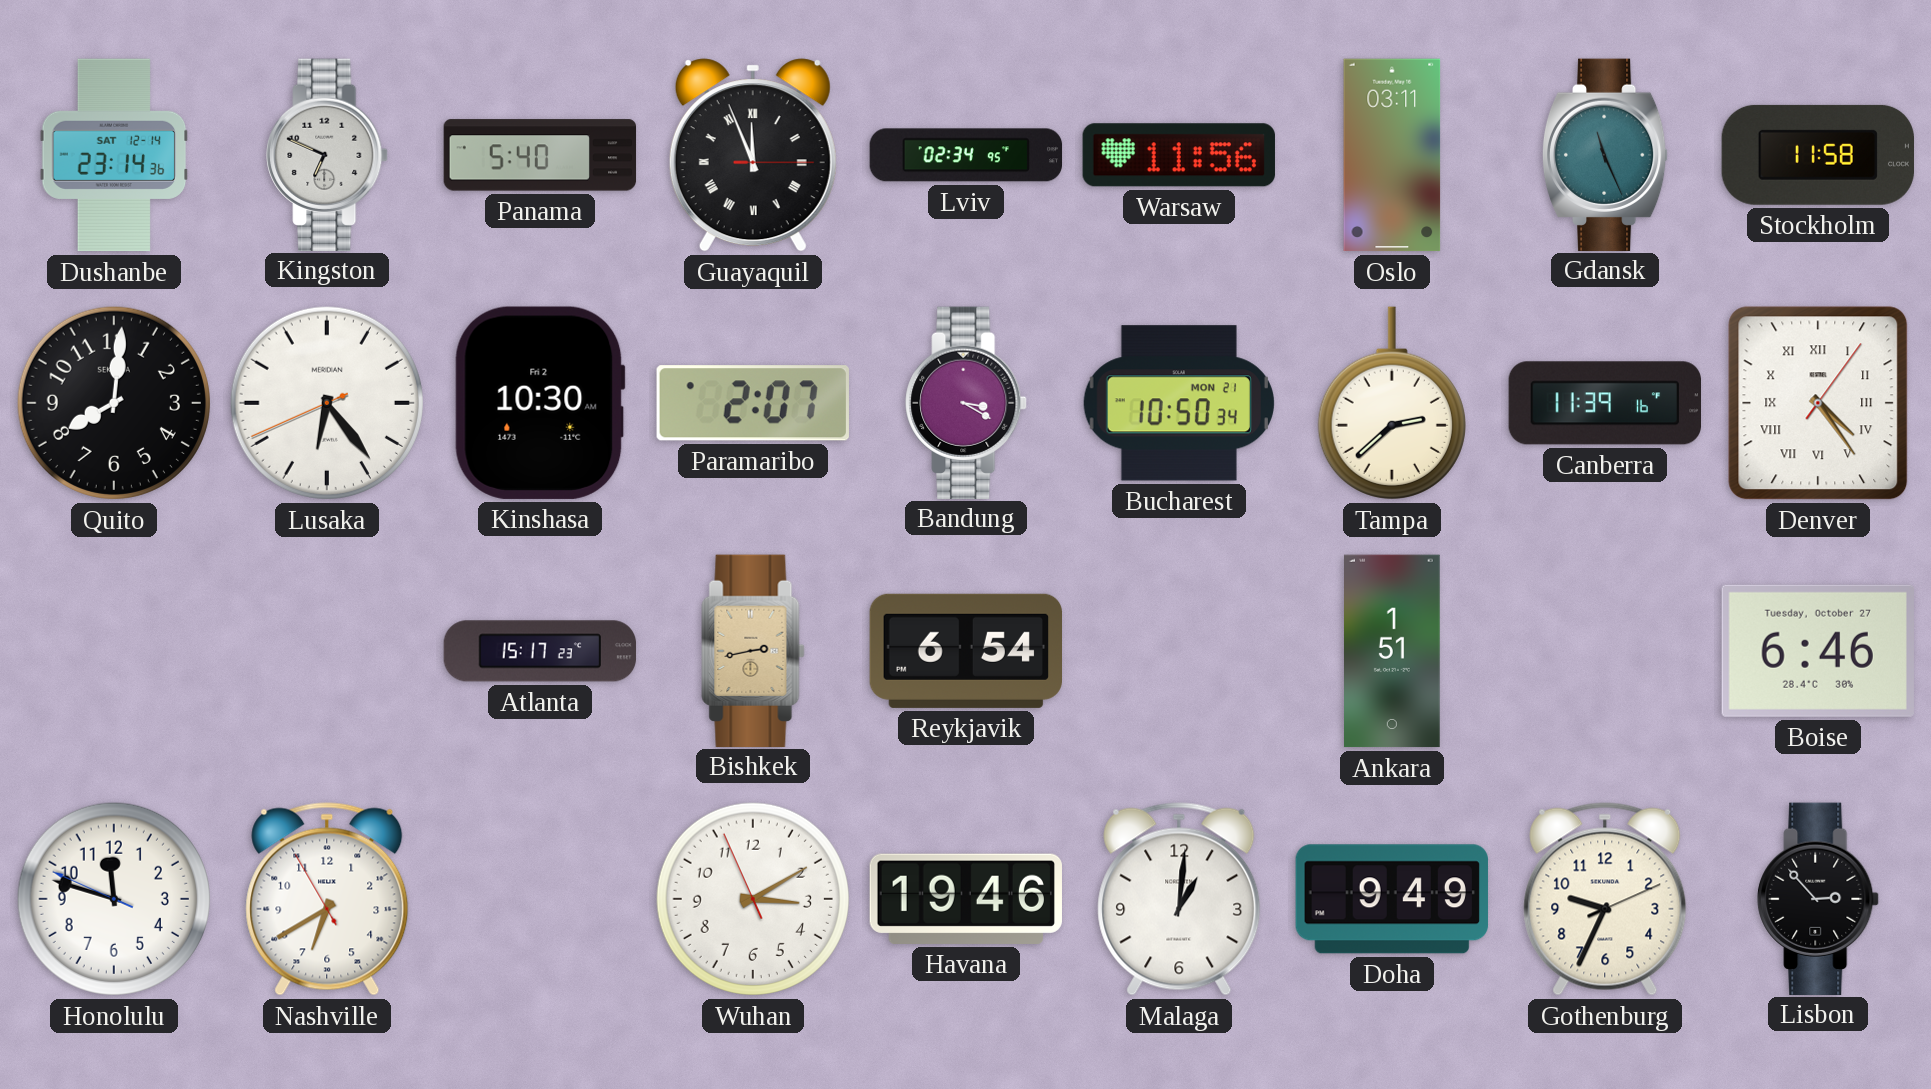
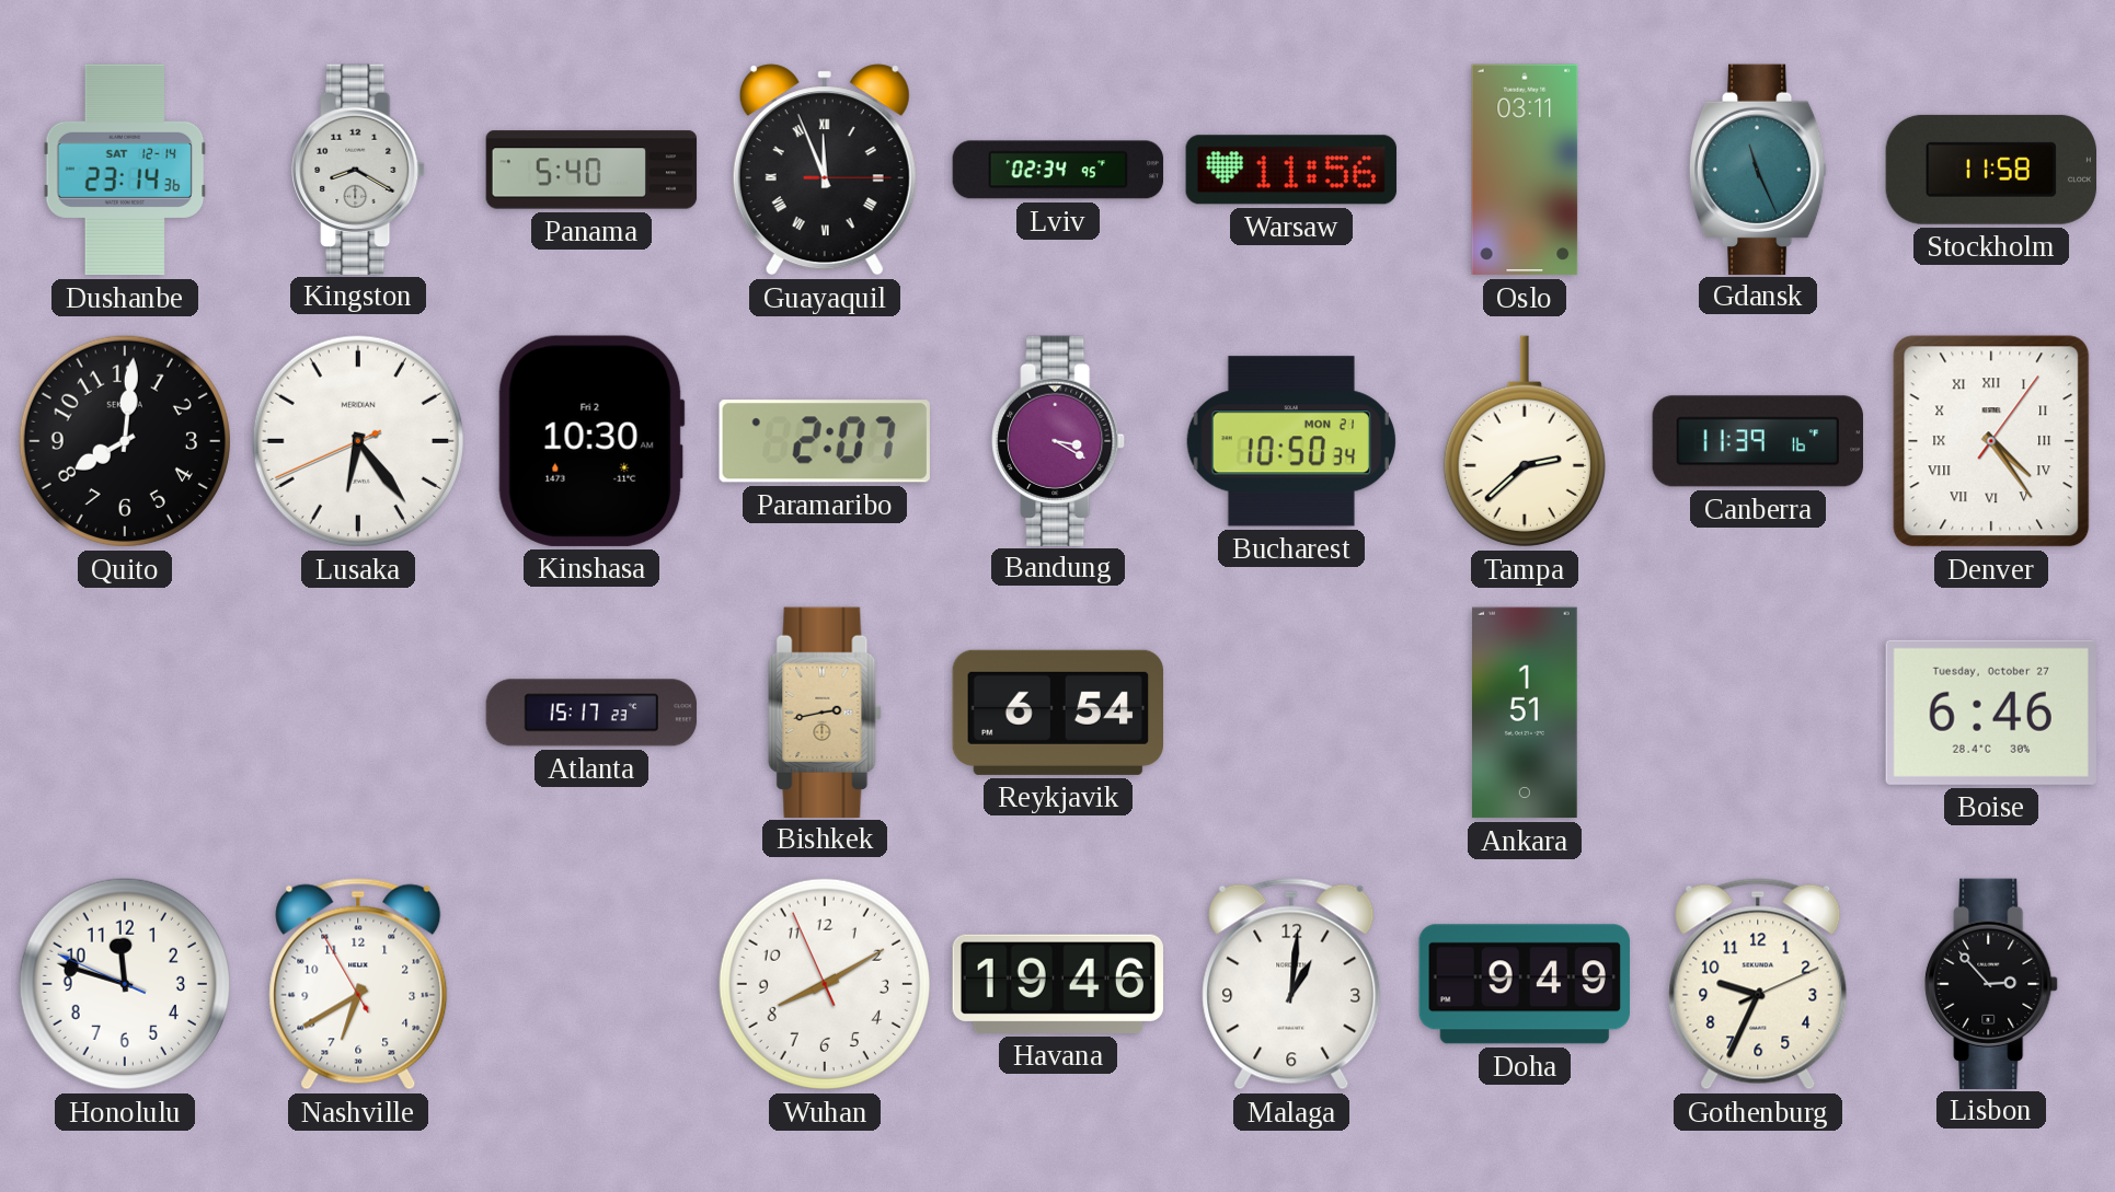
Kingston: 6:49 -> 8:20 (358, 169)
Wuhan: 3:09 -> 8:09 (825, 984)
